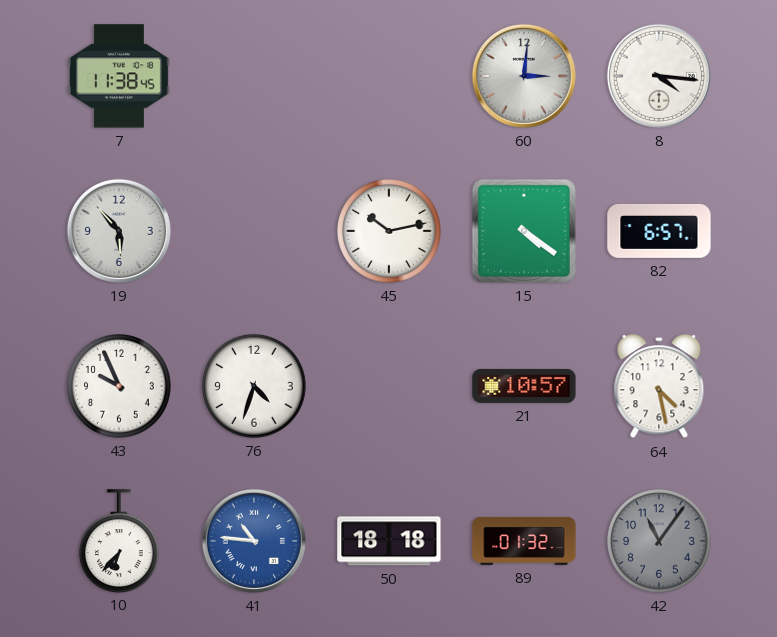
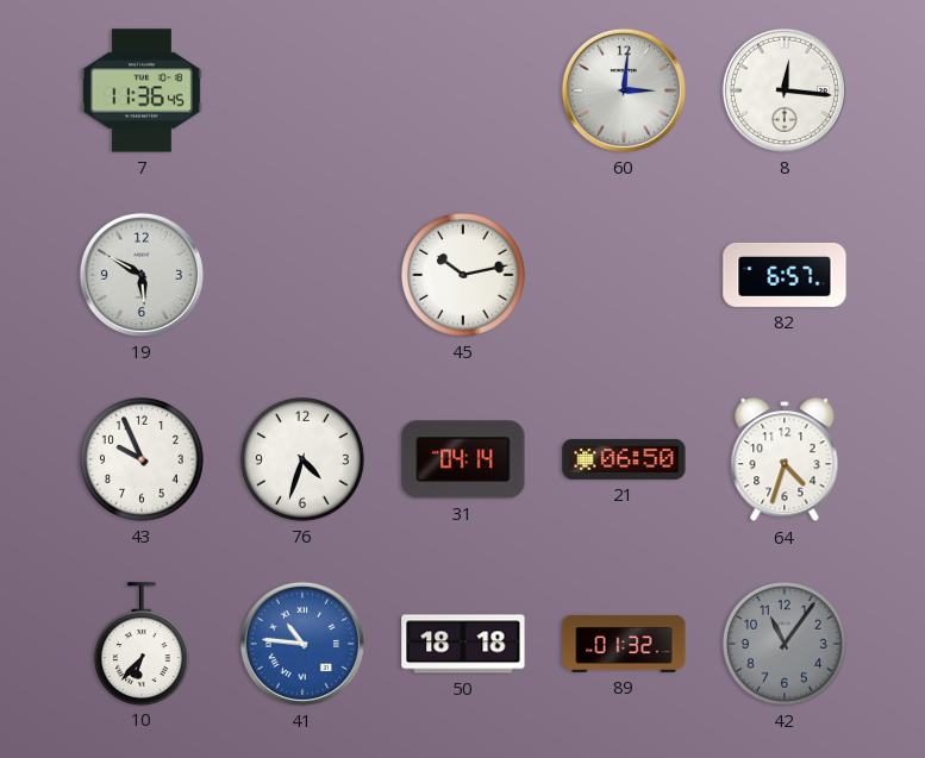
7: 11:38 -> 11:36 (142, 90)
8: 4:16 -> 12:16 (785, 90)
19: 5:53 -> 5:50 (142, 275)
15: 4:21 -> none (524, 231)
31: none -> 04:14 (463, 459)
21: 10:57 -> 06:50 (624, 459)
64: 4:28 -> 4:33 (785, 461)
